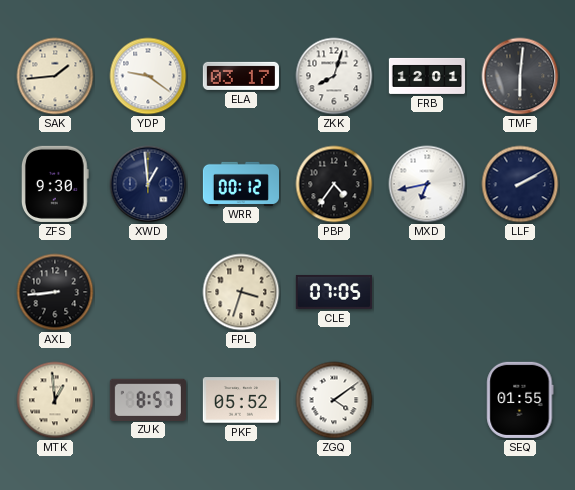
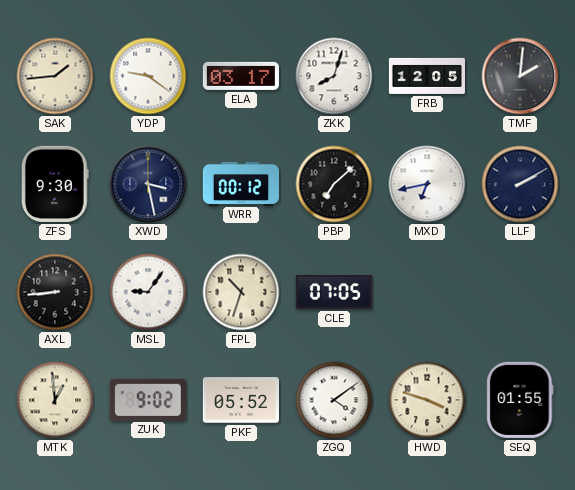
FRB: 12:01 -> 12:05 (427, 76)
TMF: 6:01 -> 2:01 (520, 76)
XWD: 12:59 -> 3:28 (148, 184)
PBP: 4:36 -> 7:08 (334, 184)
MSL: none -> 9:06 (148, 292)
FPL: 3:33 -> 10:33 (241, 292)
ZUK: 8:57 -> 9:02 (148, 399)
HWD: none -> 3:48 (427, 400)
